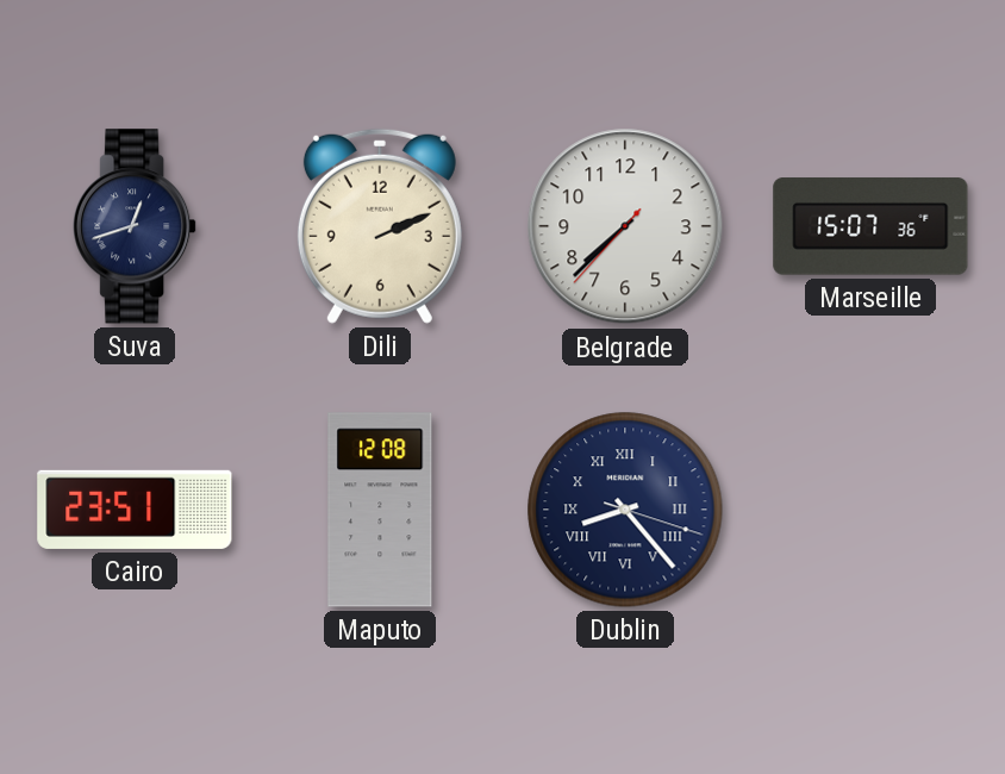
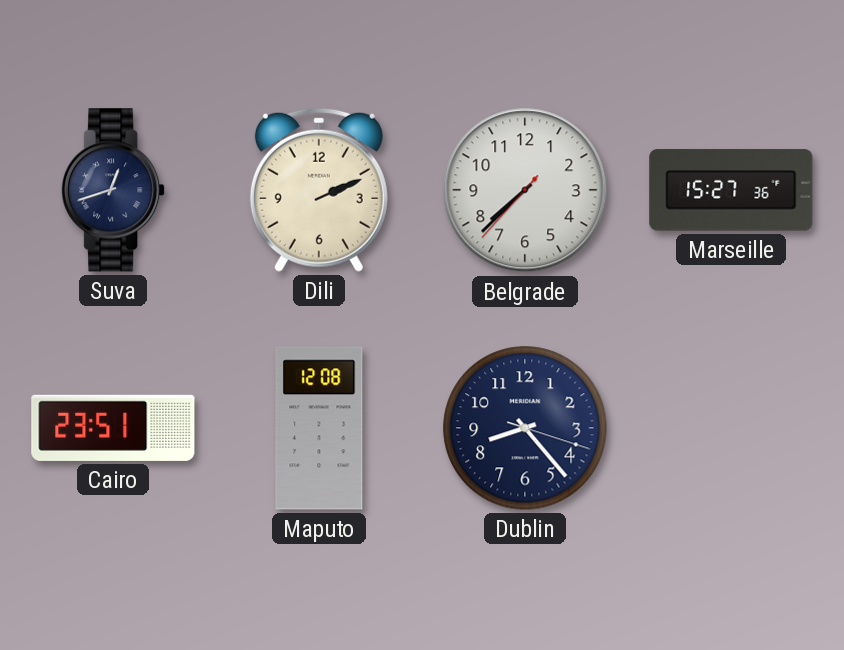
Marseille: 15:07 -> 15:27 (731, 190)
Dublin numerals: Roman -> Arabic (525, 428)
